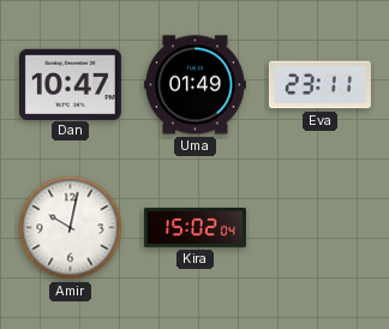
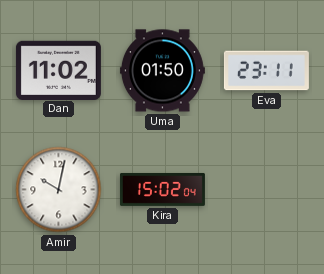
Dan: 10:47 -> 11:02 (58, 70)
Uma: 01:49 -> 01:50 (162, 71)
